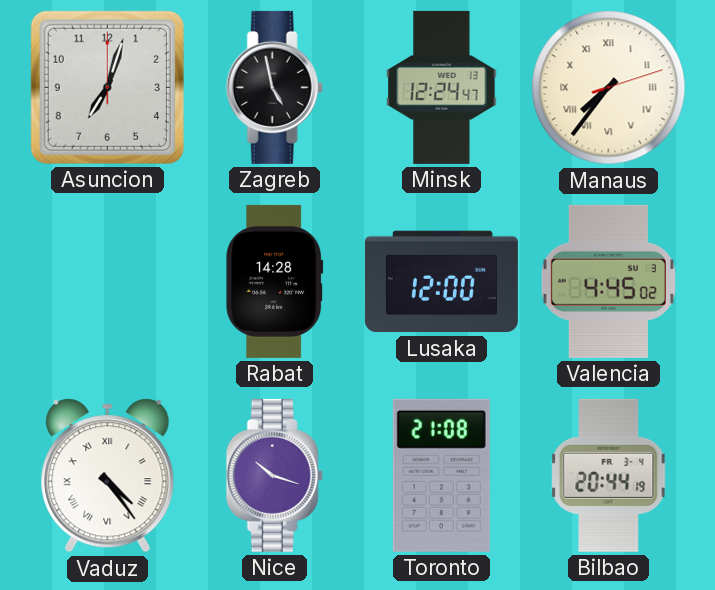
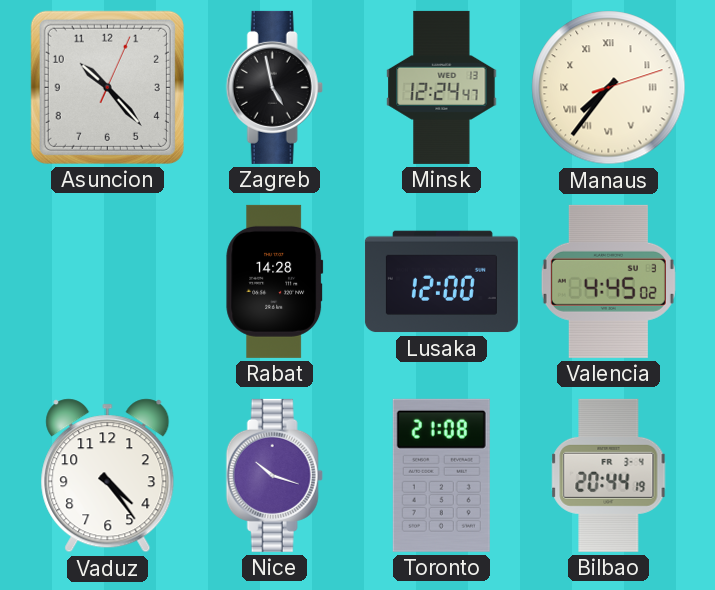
Asuncion: 7:03 -> 10:23 (107, 87)
Vaduz numerals: Roman -> Arabic (108, 476)
